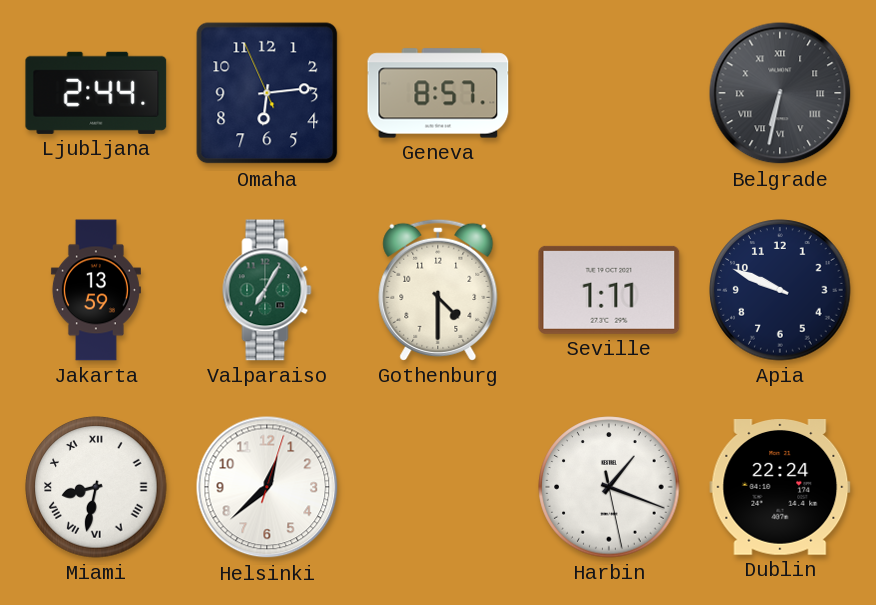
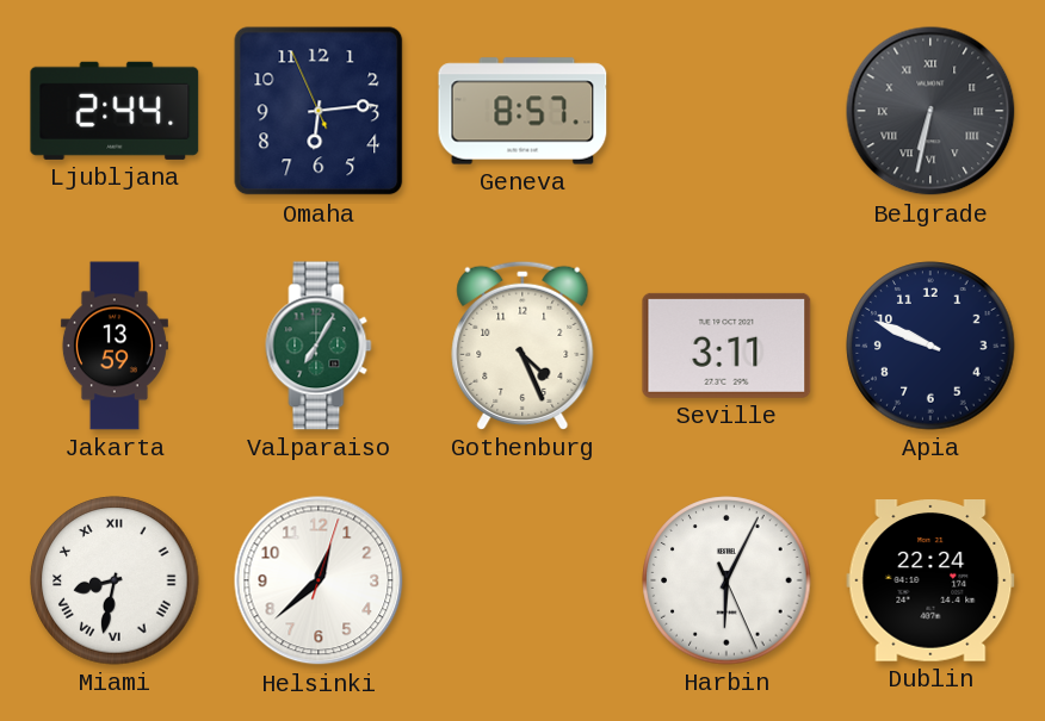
Gothenburg: 4:30 -> 4:26 (522, 346)
Seville: 1:11 -> 3:11 (726, 346)
Harbin: 1:18 -> 6:04 (726, 580)
